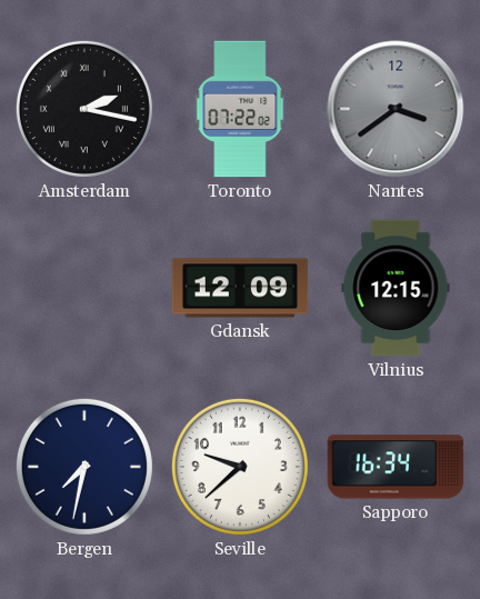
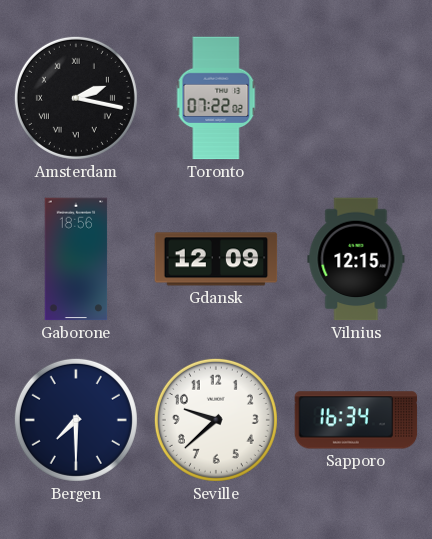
Nantes: 3:39 -> none (396, 109)
Gaborone: none -> 18:56 (76, 259)
Bergen: 7:32 -> 7:30 (76, 420)
